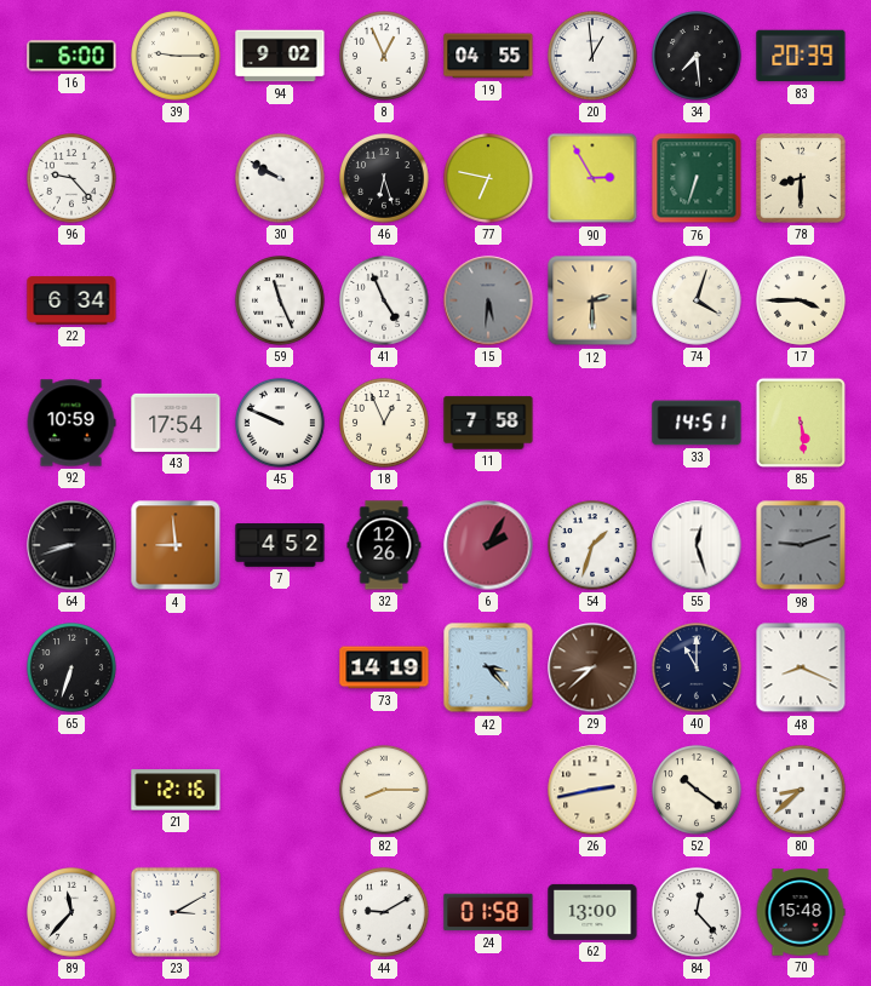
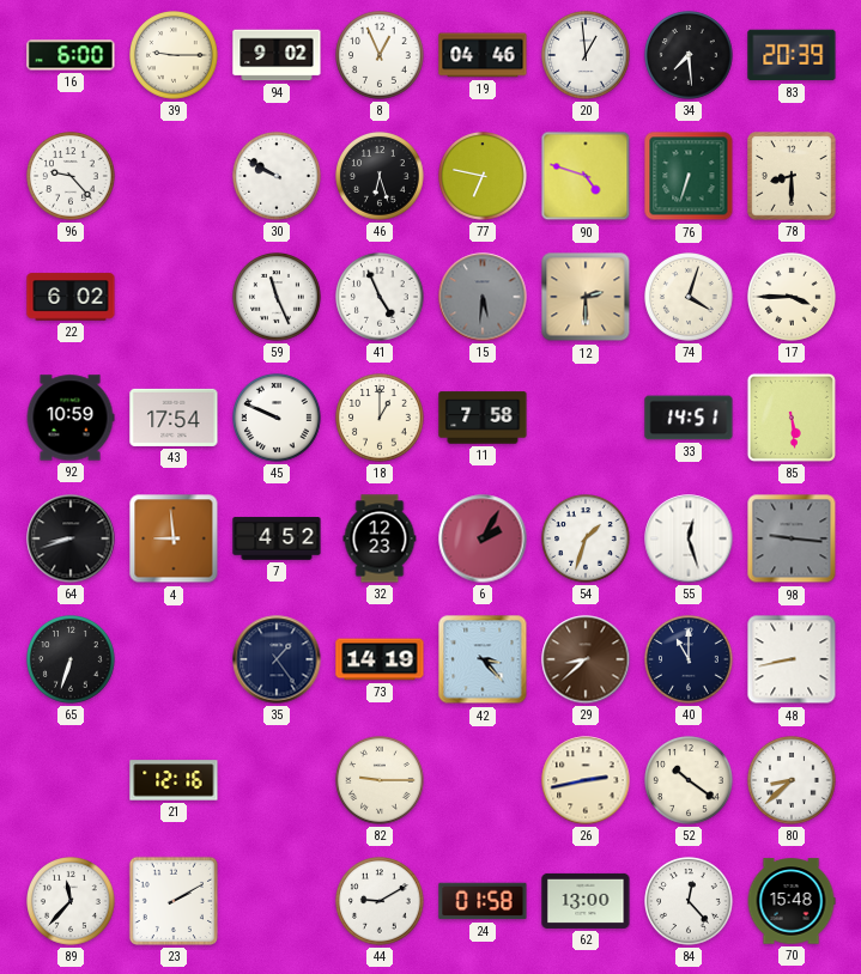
19: 04:55 -> 04:46 (483, 55)
90: 2:55 -> 4:48 (586, 176)
22: 6:34 -> 6:02 (71, 297)
18: 12:56 -> 1:00 (381, 419)
32: 12:26 -> 12:23 (380, 538)
98: 9:12 -> 9:16 (792, 538)
35: none -> 1:24 (277, 659)
48: 8:19 -> 8:43 (792, 659)
82: 8:15 -> 9:15 (381, 781)
23: 3:10 -> 2:10 (174, 901)
